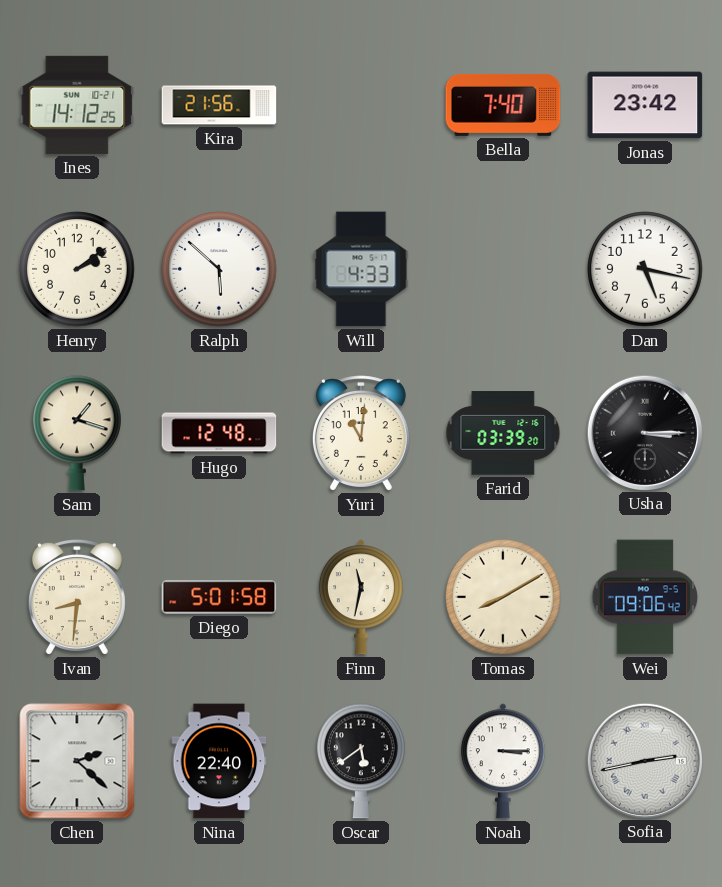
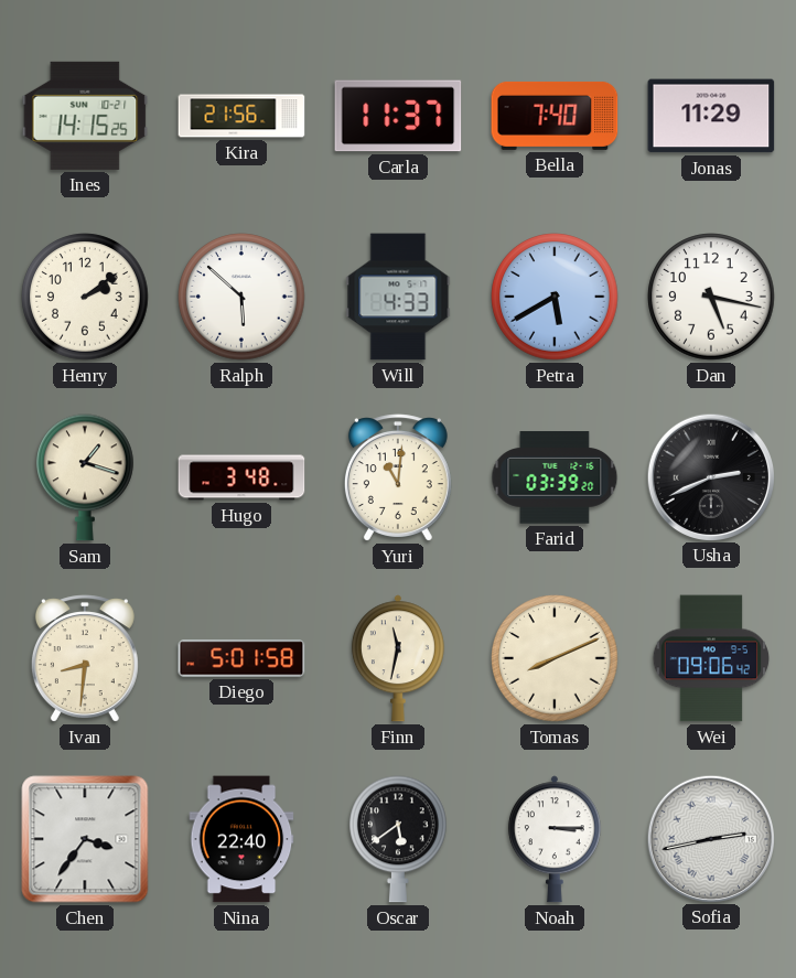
Ines: 14:12 -> 14:15 (85, 116)
Carla: none -> 11:37 (398, 116)
Jonas: 23:42 -> 11:29 (711, 116)
Petra: none -> 5:40 (555, 297)
Hugo: 12:48 -> 3:48 (241, 477)
Usha: 3:15 -> 2:41 (710, 476)
Tomas: 8:10 -> 8:11 (555, 658)
Chen: 2:22 -> 3:36 (85, 839)
